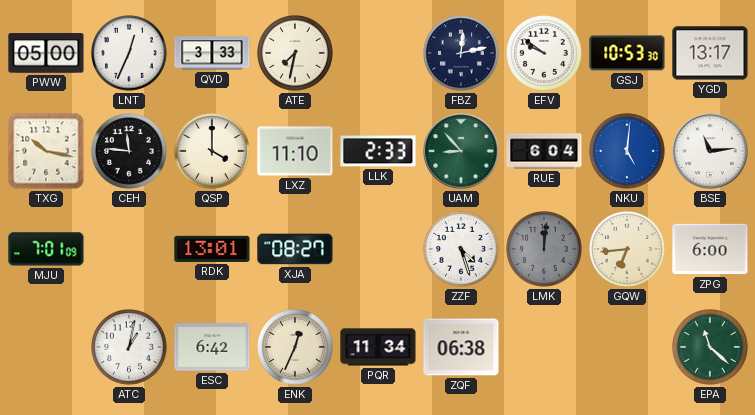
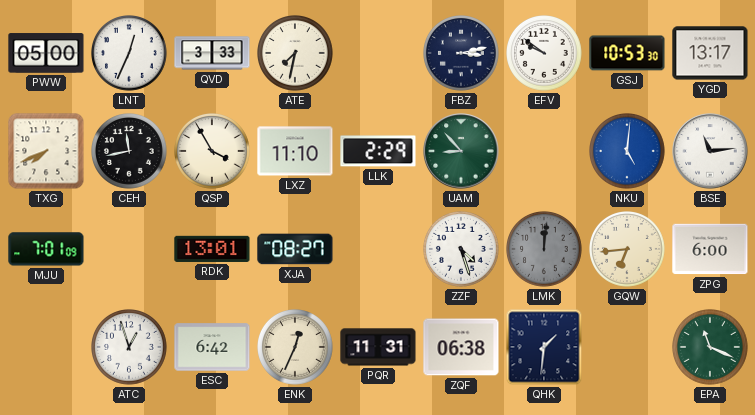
FBZ: 12:13 -> 3:13 (462, 54)
TXG: 10:17 -> 7:41 (46, 151)
CEH: 11:46 -> 11:43 (130, 152)
QSP: 4:00 -> 3:55 (213, 152)
LLK: 2:33 -> 2:29 (378, 151)
RUE: 6:04 -> none (544, 151)
ATC: 1:02 -> 12:57 (130, 348)
PQR: 11:34 -> 11:31 (378, 347)
QHK: none -> 1:31 (544, 347)
EPA: 11:22 -> 11:19 (711, 348)
